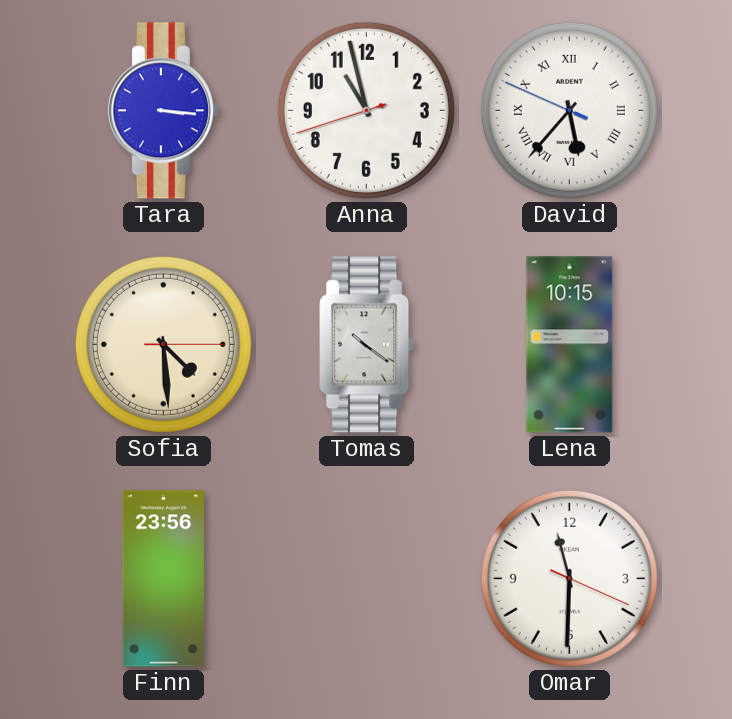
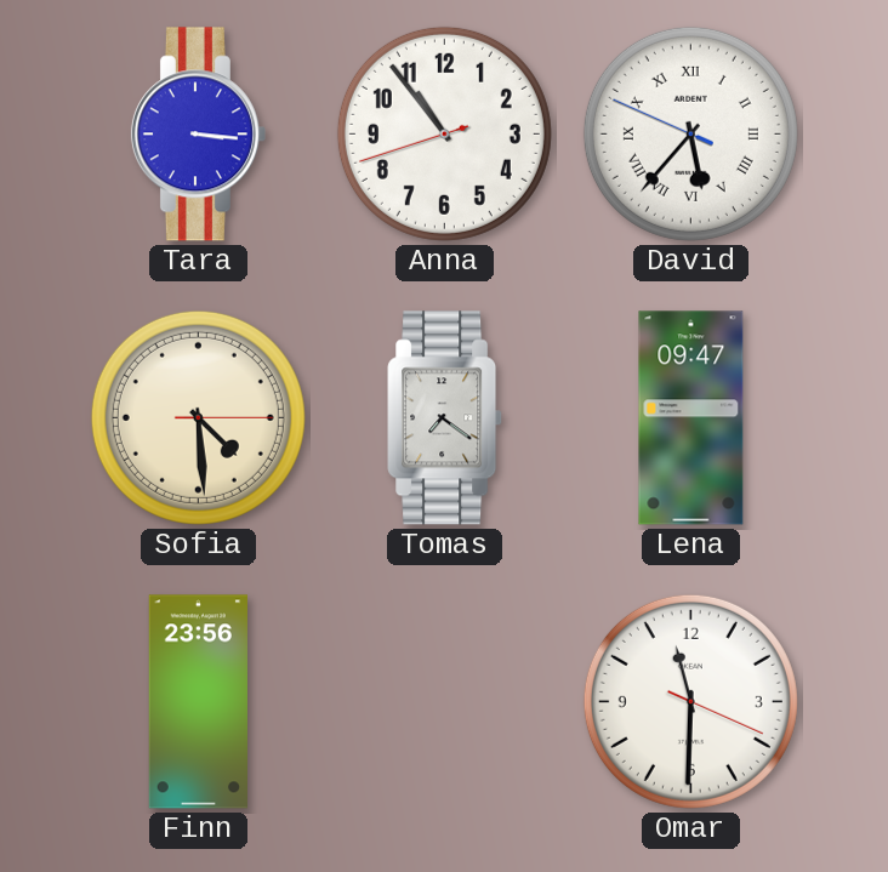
Anna: 10:57 -> 10:53 (444, 133)
Tomas: 10:21 -> 7:21 (445, 418)
Lena: 10:15 -> 09:47 (691, 418)
